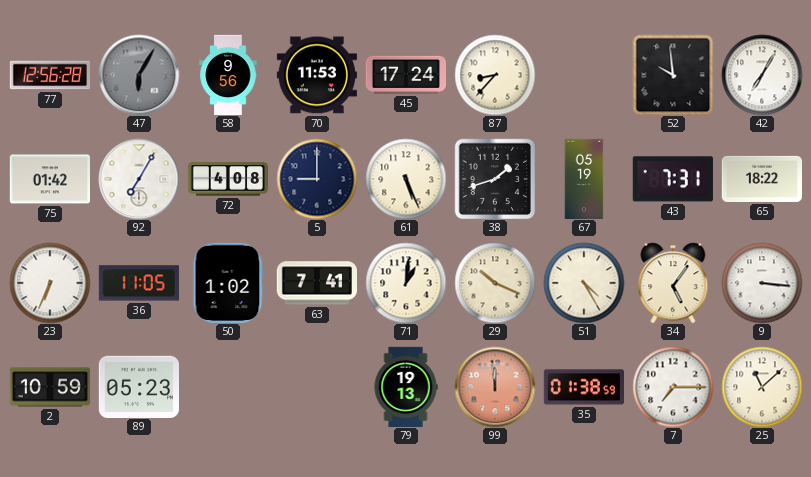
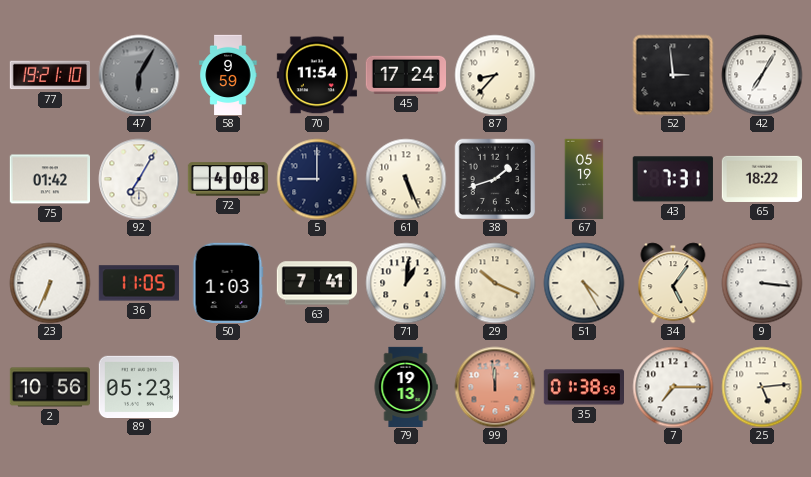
77: 12:56 -> 19:21 (49, 75)
58: 9:56 -> 9:59 (228, 75)
70: 11:53 -> 11:54 (317, 75)
52: 9:59 -> 2:59 (673, 75)
50: 1:02 -> 1:03 (228, 282)
2: 10:59 -> 10:56 (49, 387)
25: 11:08 -> 5:14 (762, 387)
